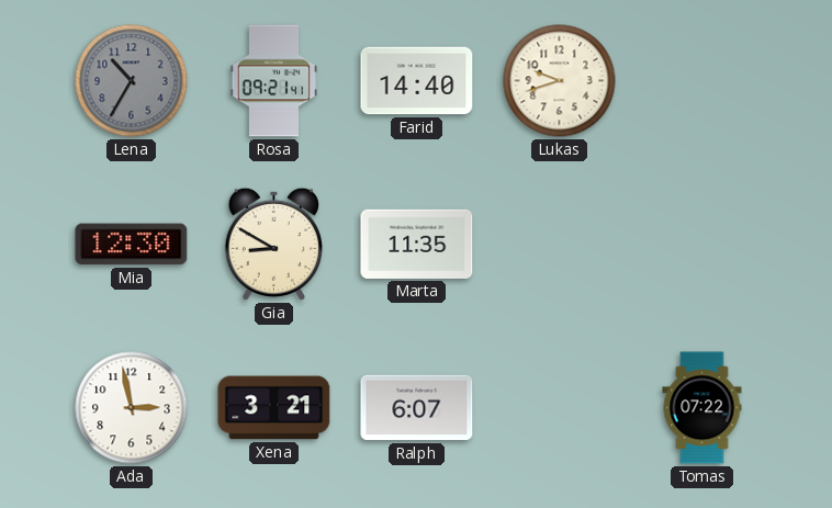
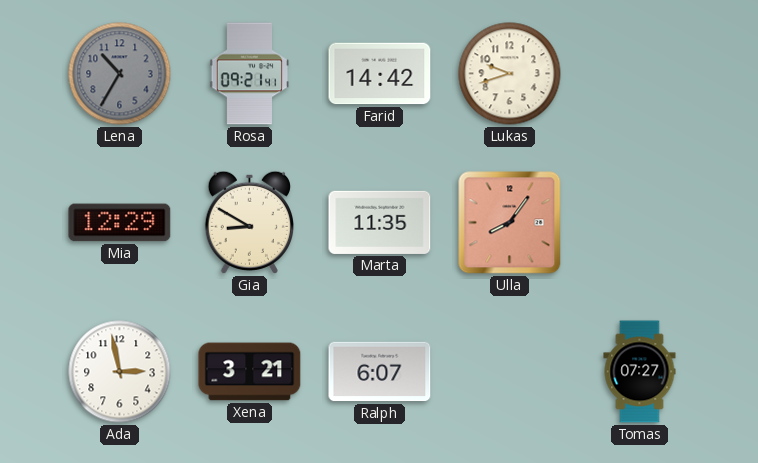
Farid: 14:40 -> 14:42 (380, 74)
Mia: 12:30 -> 12:29 (120, 223)
Ulla: none -> 8:06 (510, 223)
Tomas: 07:22 -> 07:27 (640, 372)
